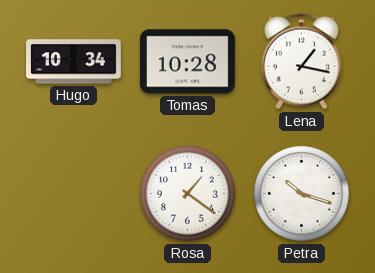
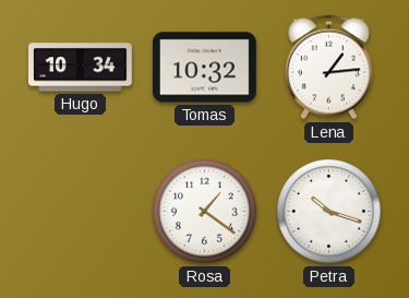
Tomas: 10:28 -> 10:32 (204, 68)
Lena: 1:17 -> 1:14 (328, 68)
